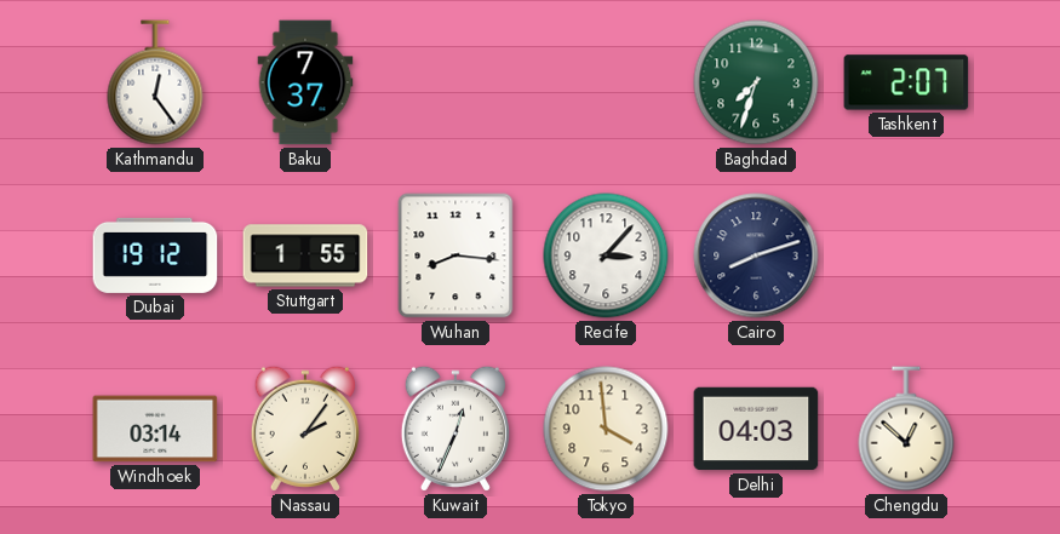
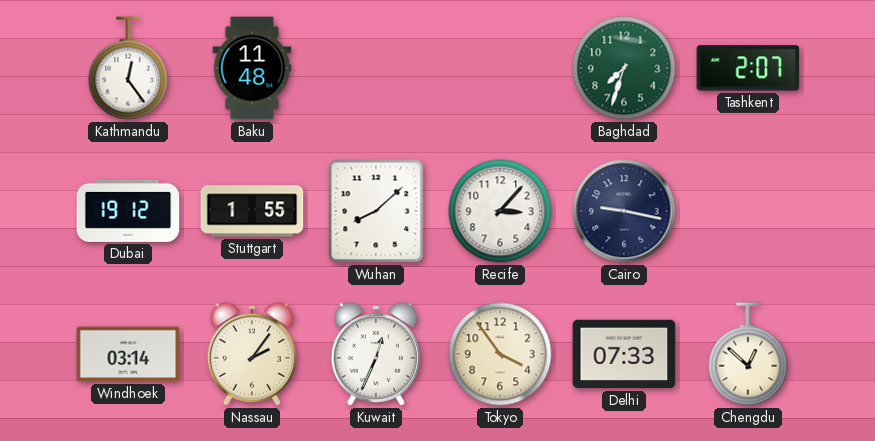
Baku: 7:37 -> 11:48 (252, 68)
Wuhan: 8:16 -> 8:08 (376, 211)
Cairo: 8:12 -> 9:17 (624, 211)
Tokyo: 3:59 -> 3:54 (500, 354)
Delhi: 04:03 -> 07:33 (624, 354)
